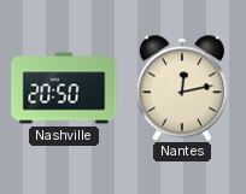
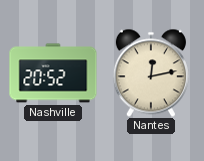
Nashville: 20:50 -> 20:52 (53, 73)
